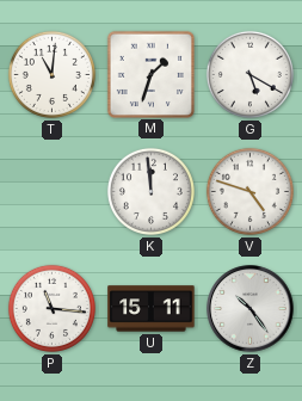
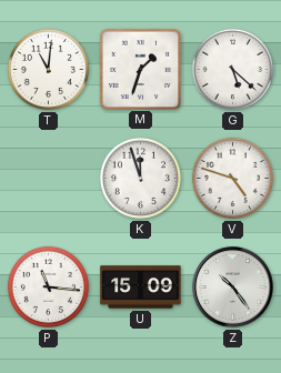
G: 5:20 -> 5:22 (232, 69)
K: 11:59 -> 11:57 (140, 178)
U: 15:11 -> 15:09 (141, 288)
